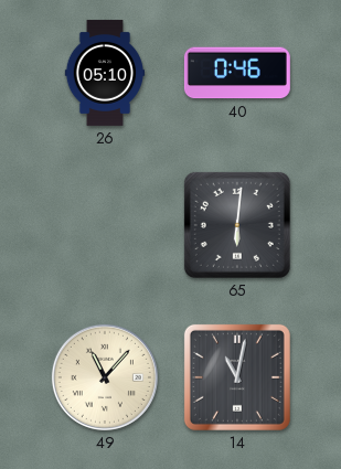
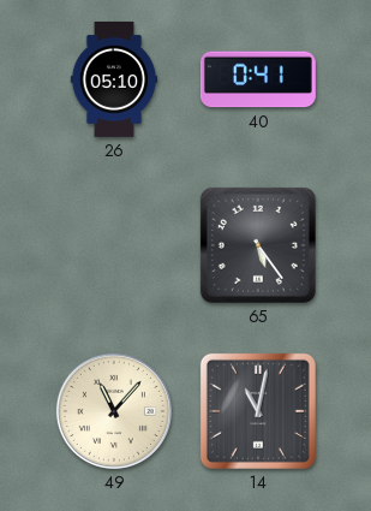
40: 0:46 -> 0:41 (258, 79)
65: 6:01 -> 5:24 (258, 245)
